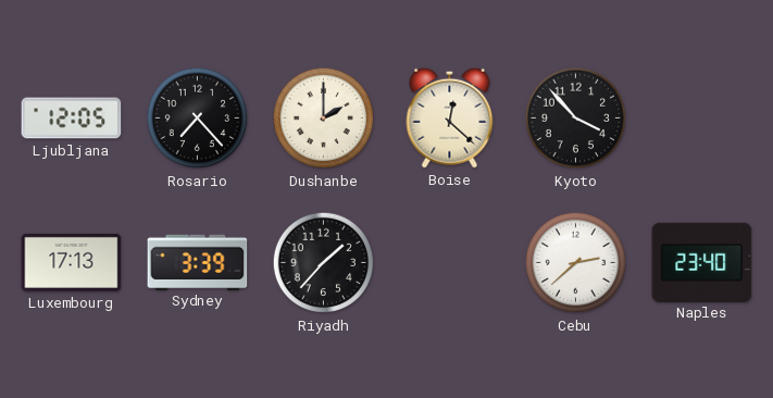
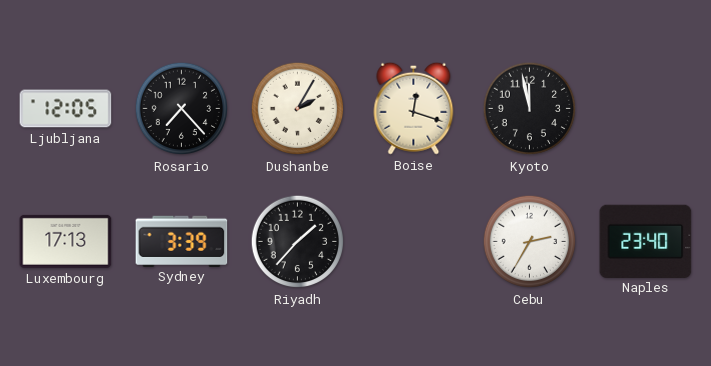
Dushanbe: 2:00 -> 2:05 (298, 109)
Boise: 12:22 -> 12:18 (414, 108)
Kyoto: 3:53 -> 11:58 (530, 109)
Cebu: 2:38 -> 2:35 (530, 242)
